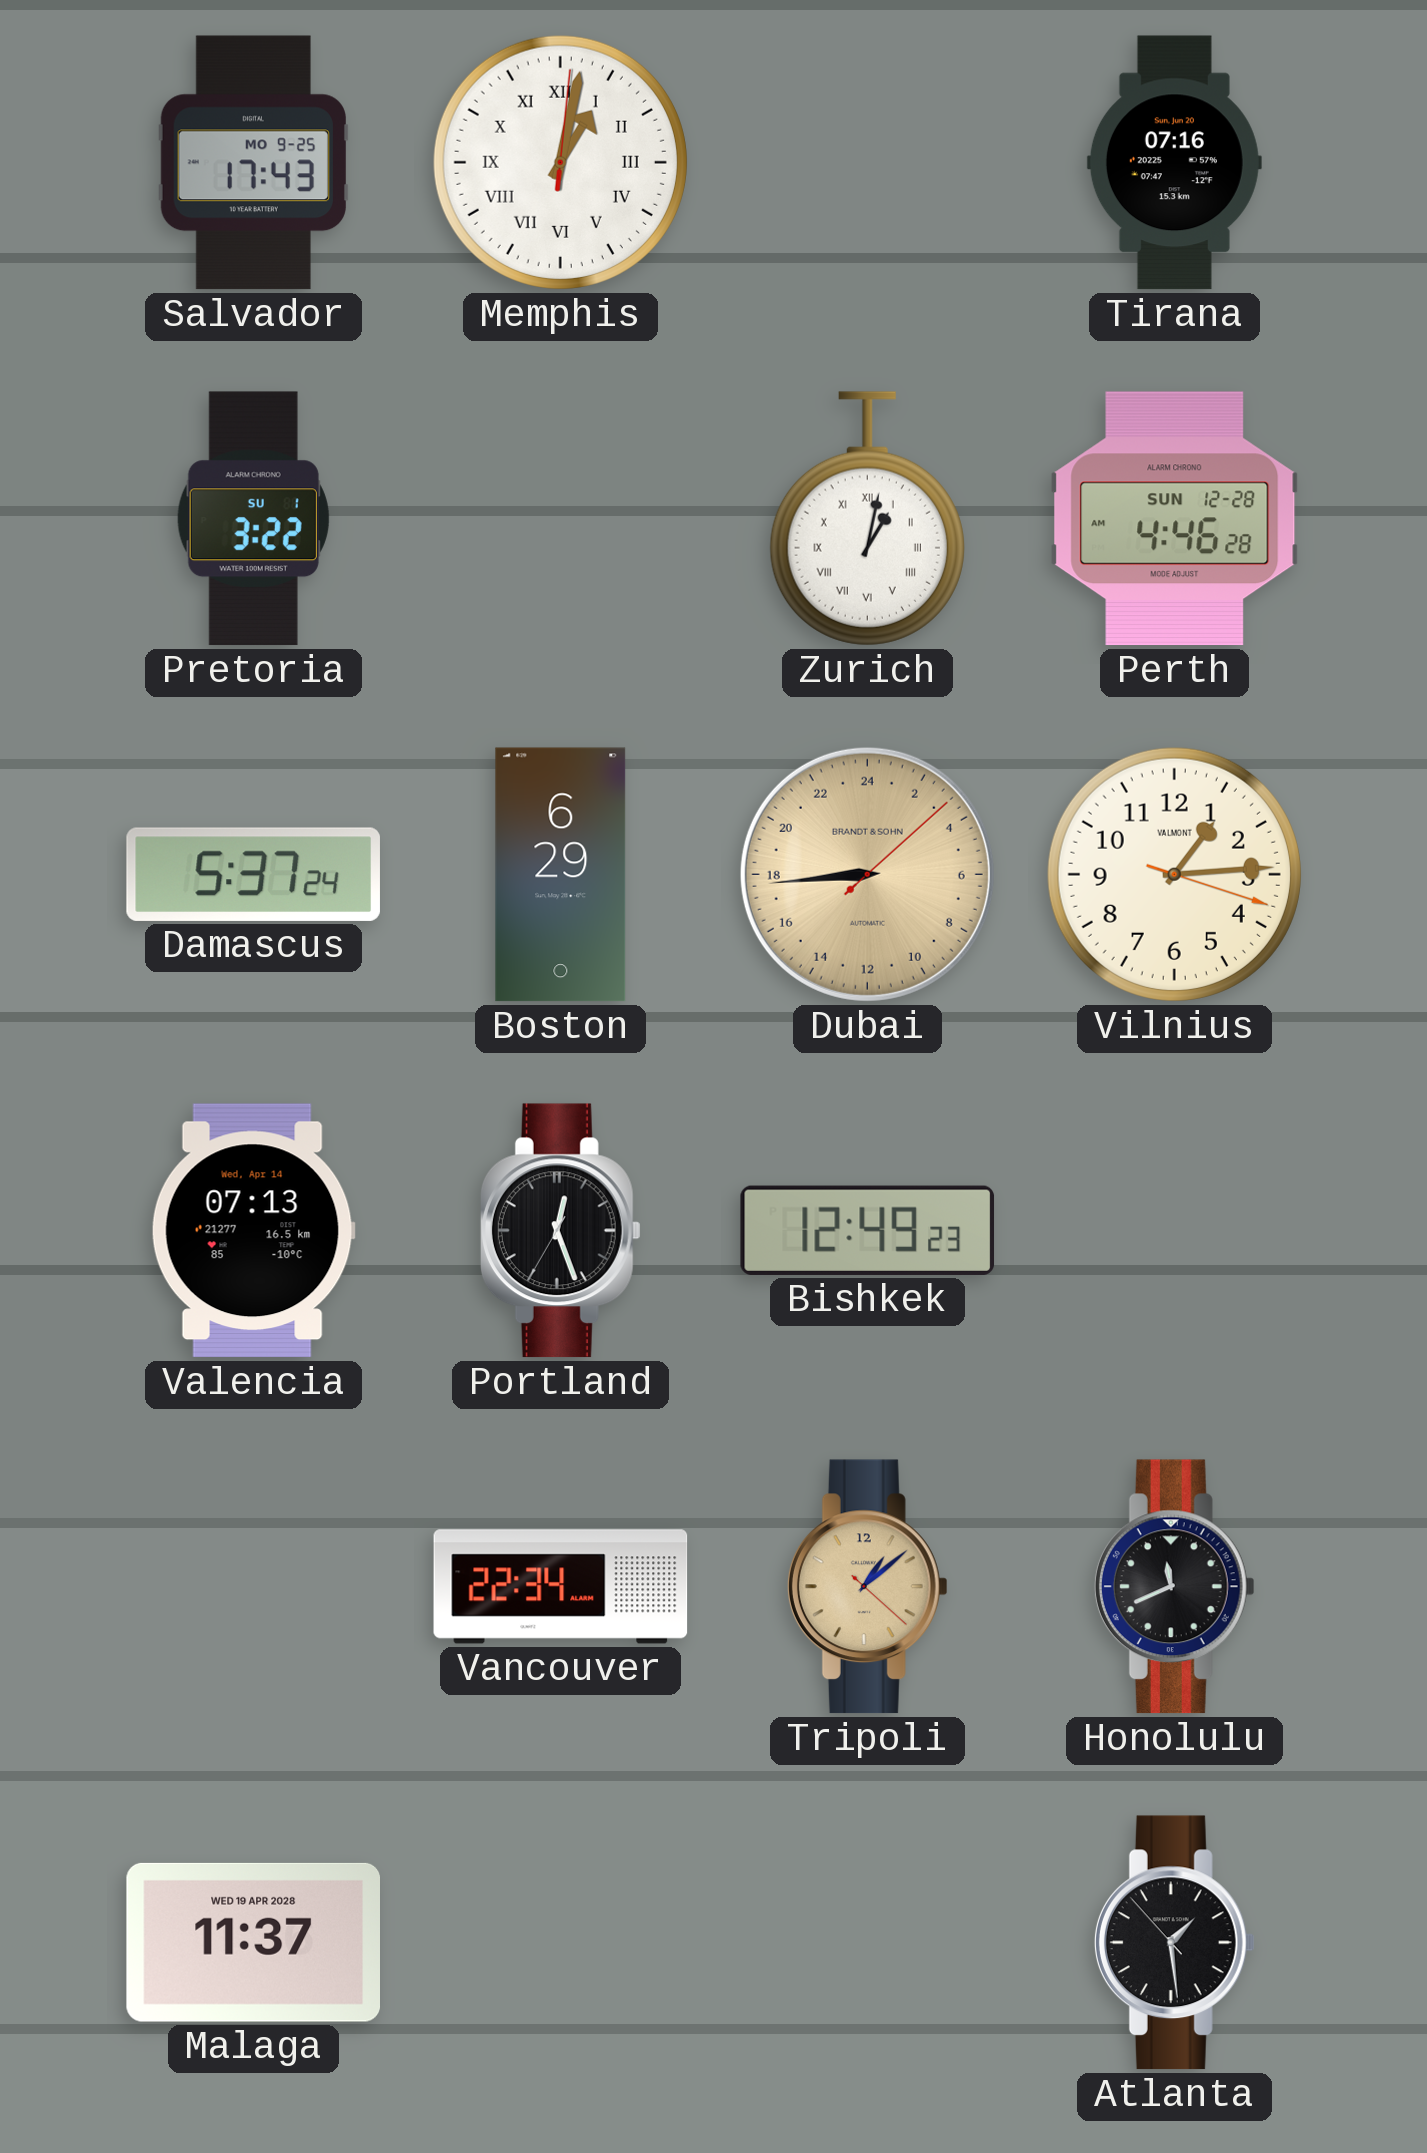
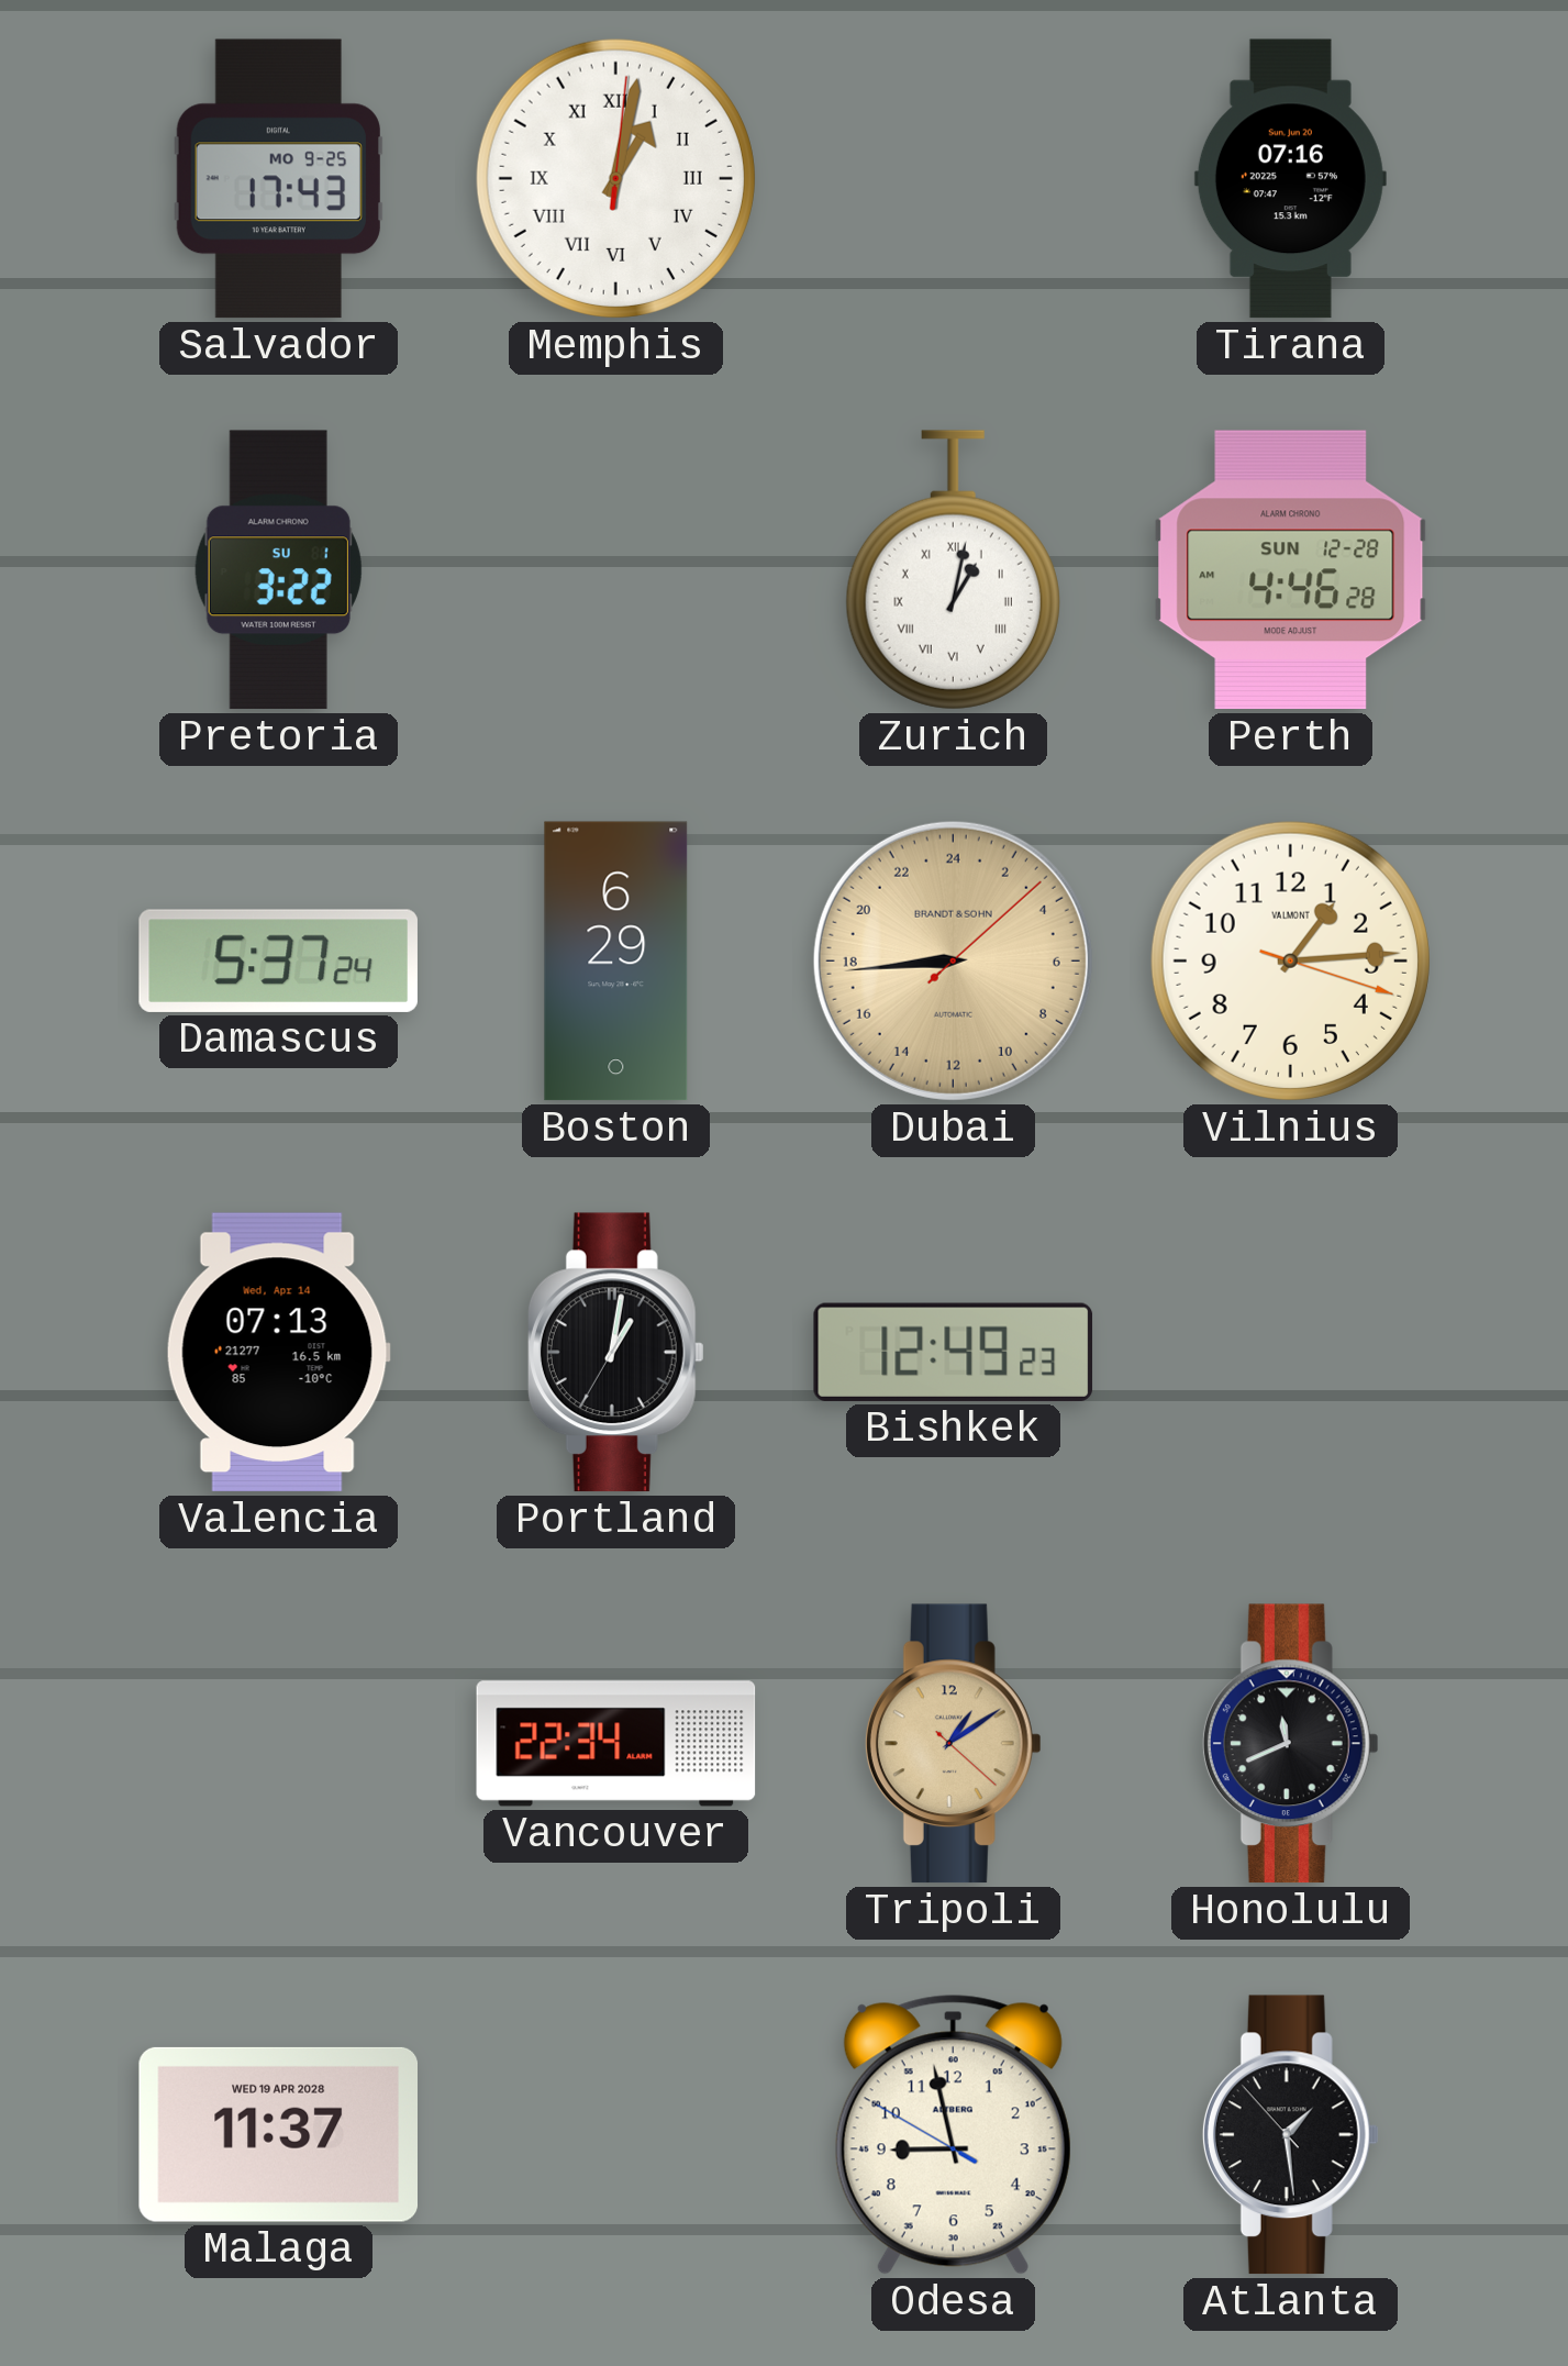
Portland: 12:26 -> 1:01 (615, 1353)
Tripoli: 1:08 -> 1:09 (953, 1744)
Odesa: none -> 8:57 (953, 2135)
